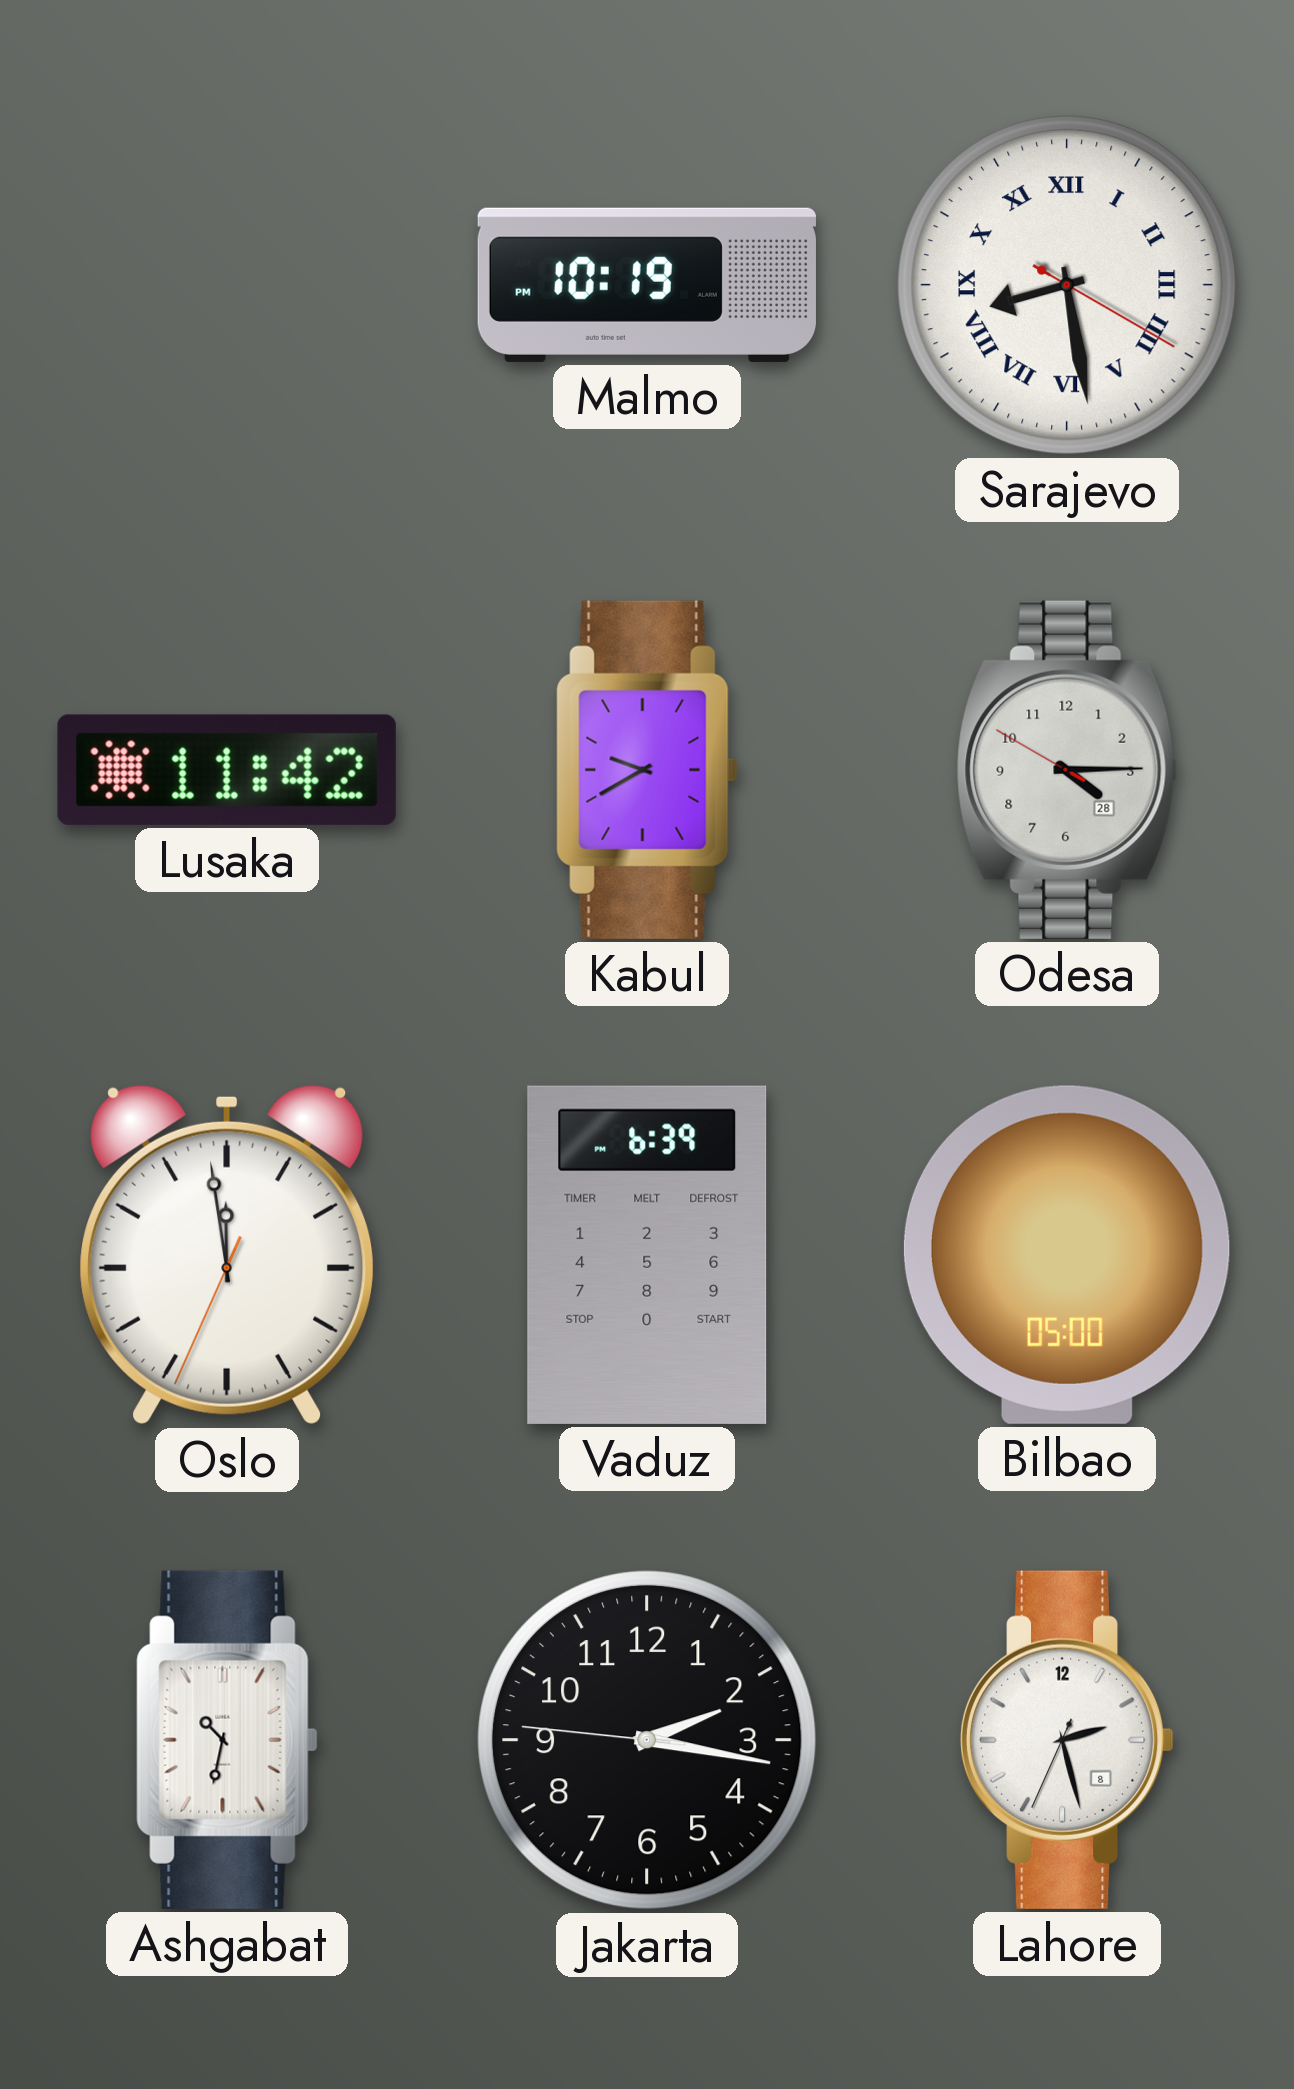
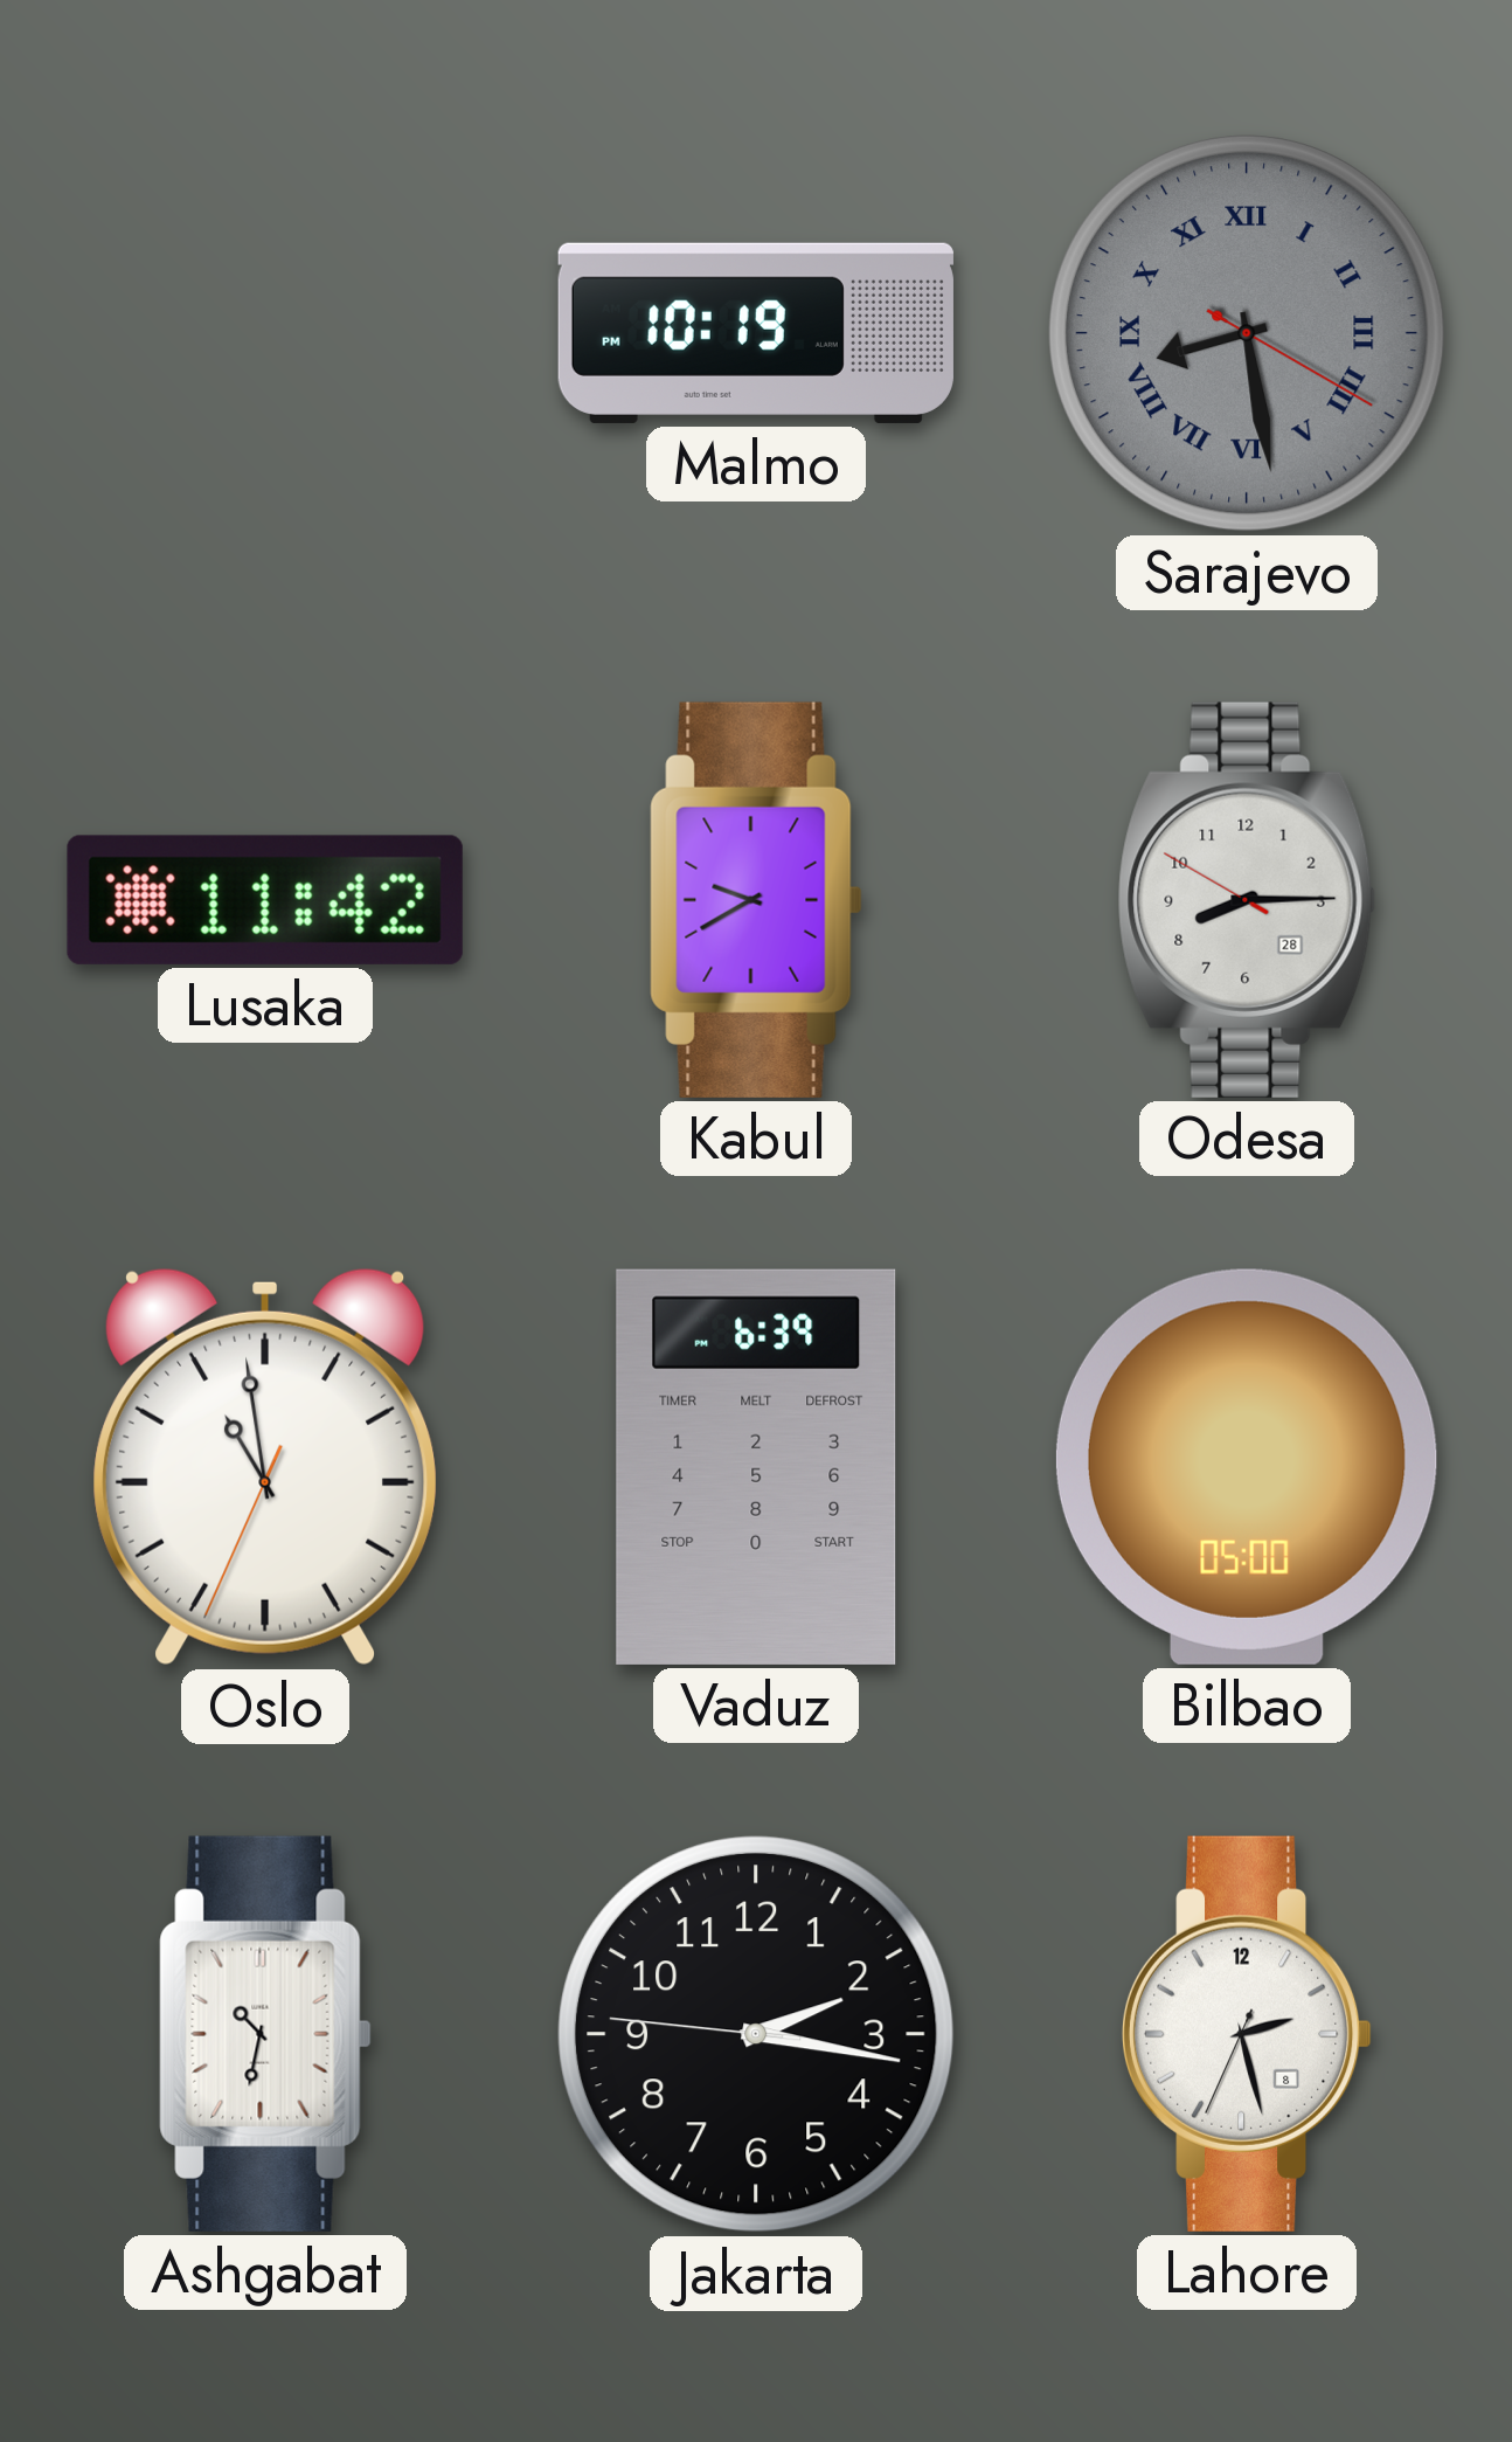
Sarajevo dial: white -> grey (1247, 333)
Odesa: 4:14 -> 8:14 (1247, 900)
Oslo: 11:58 -> 10:58 (265, 1467)
